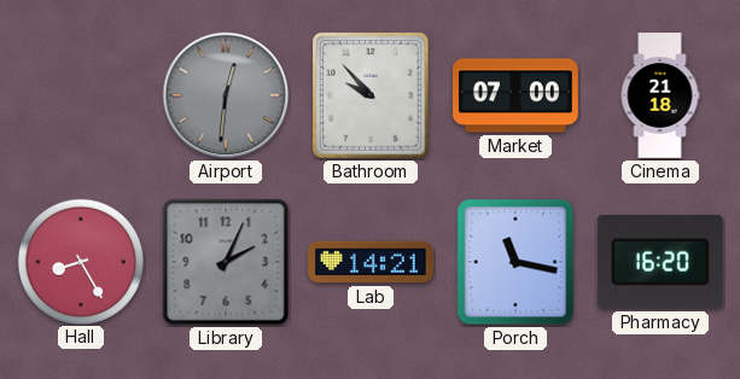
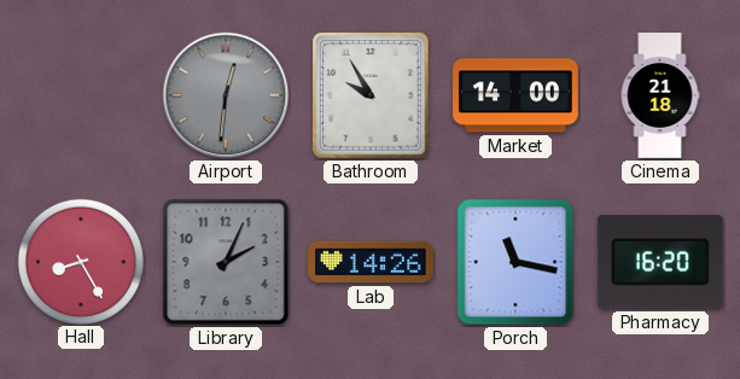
Bathroom: 9:53 -> 9:55 (371, 95)
Market: 07:00 -> 14:00 (517, 95)
Lab: 14:21 -> 14:26 (372, 262)
